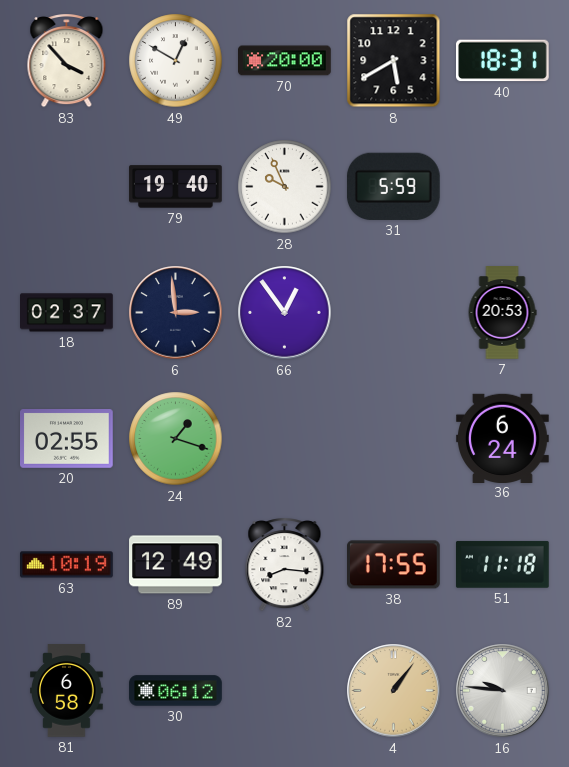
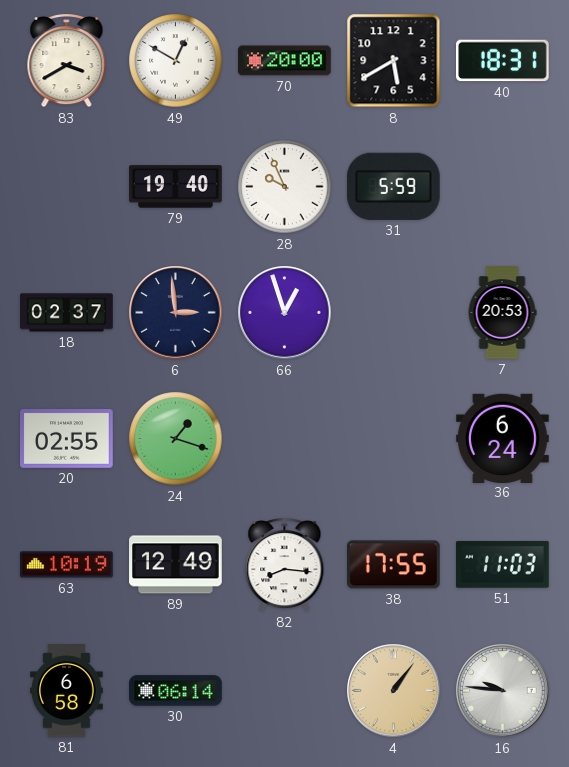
83: 3:53 -> 3:40 (67, 61)
66: 12:54 -> 12:57 (285, 313)
51: 11:18 -> 11:03 (502, 564)
30: 06:12 -> 06:14 (176, 691)
